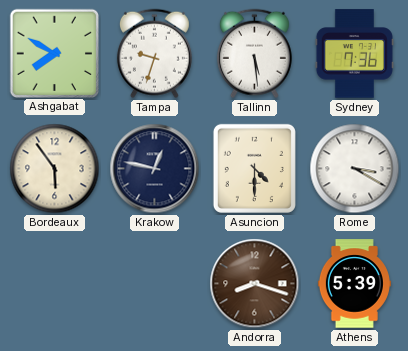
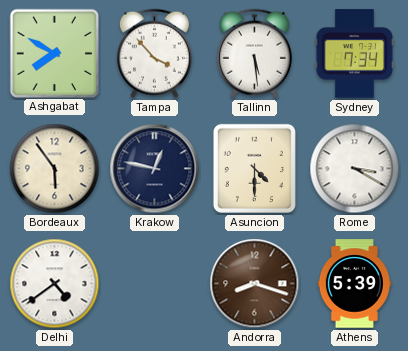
Tampa: 9:33 -> 3:53 (154, 54)
Sydney: 7:36 -> 7:34 (354, 54)
Delhi: none -> 4:39 (55, 284)
